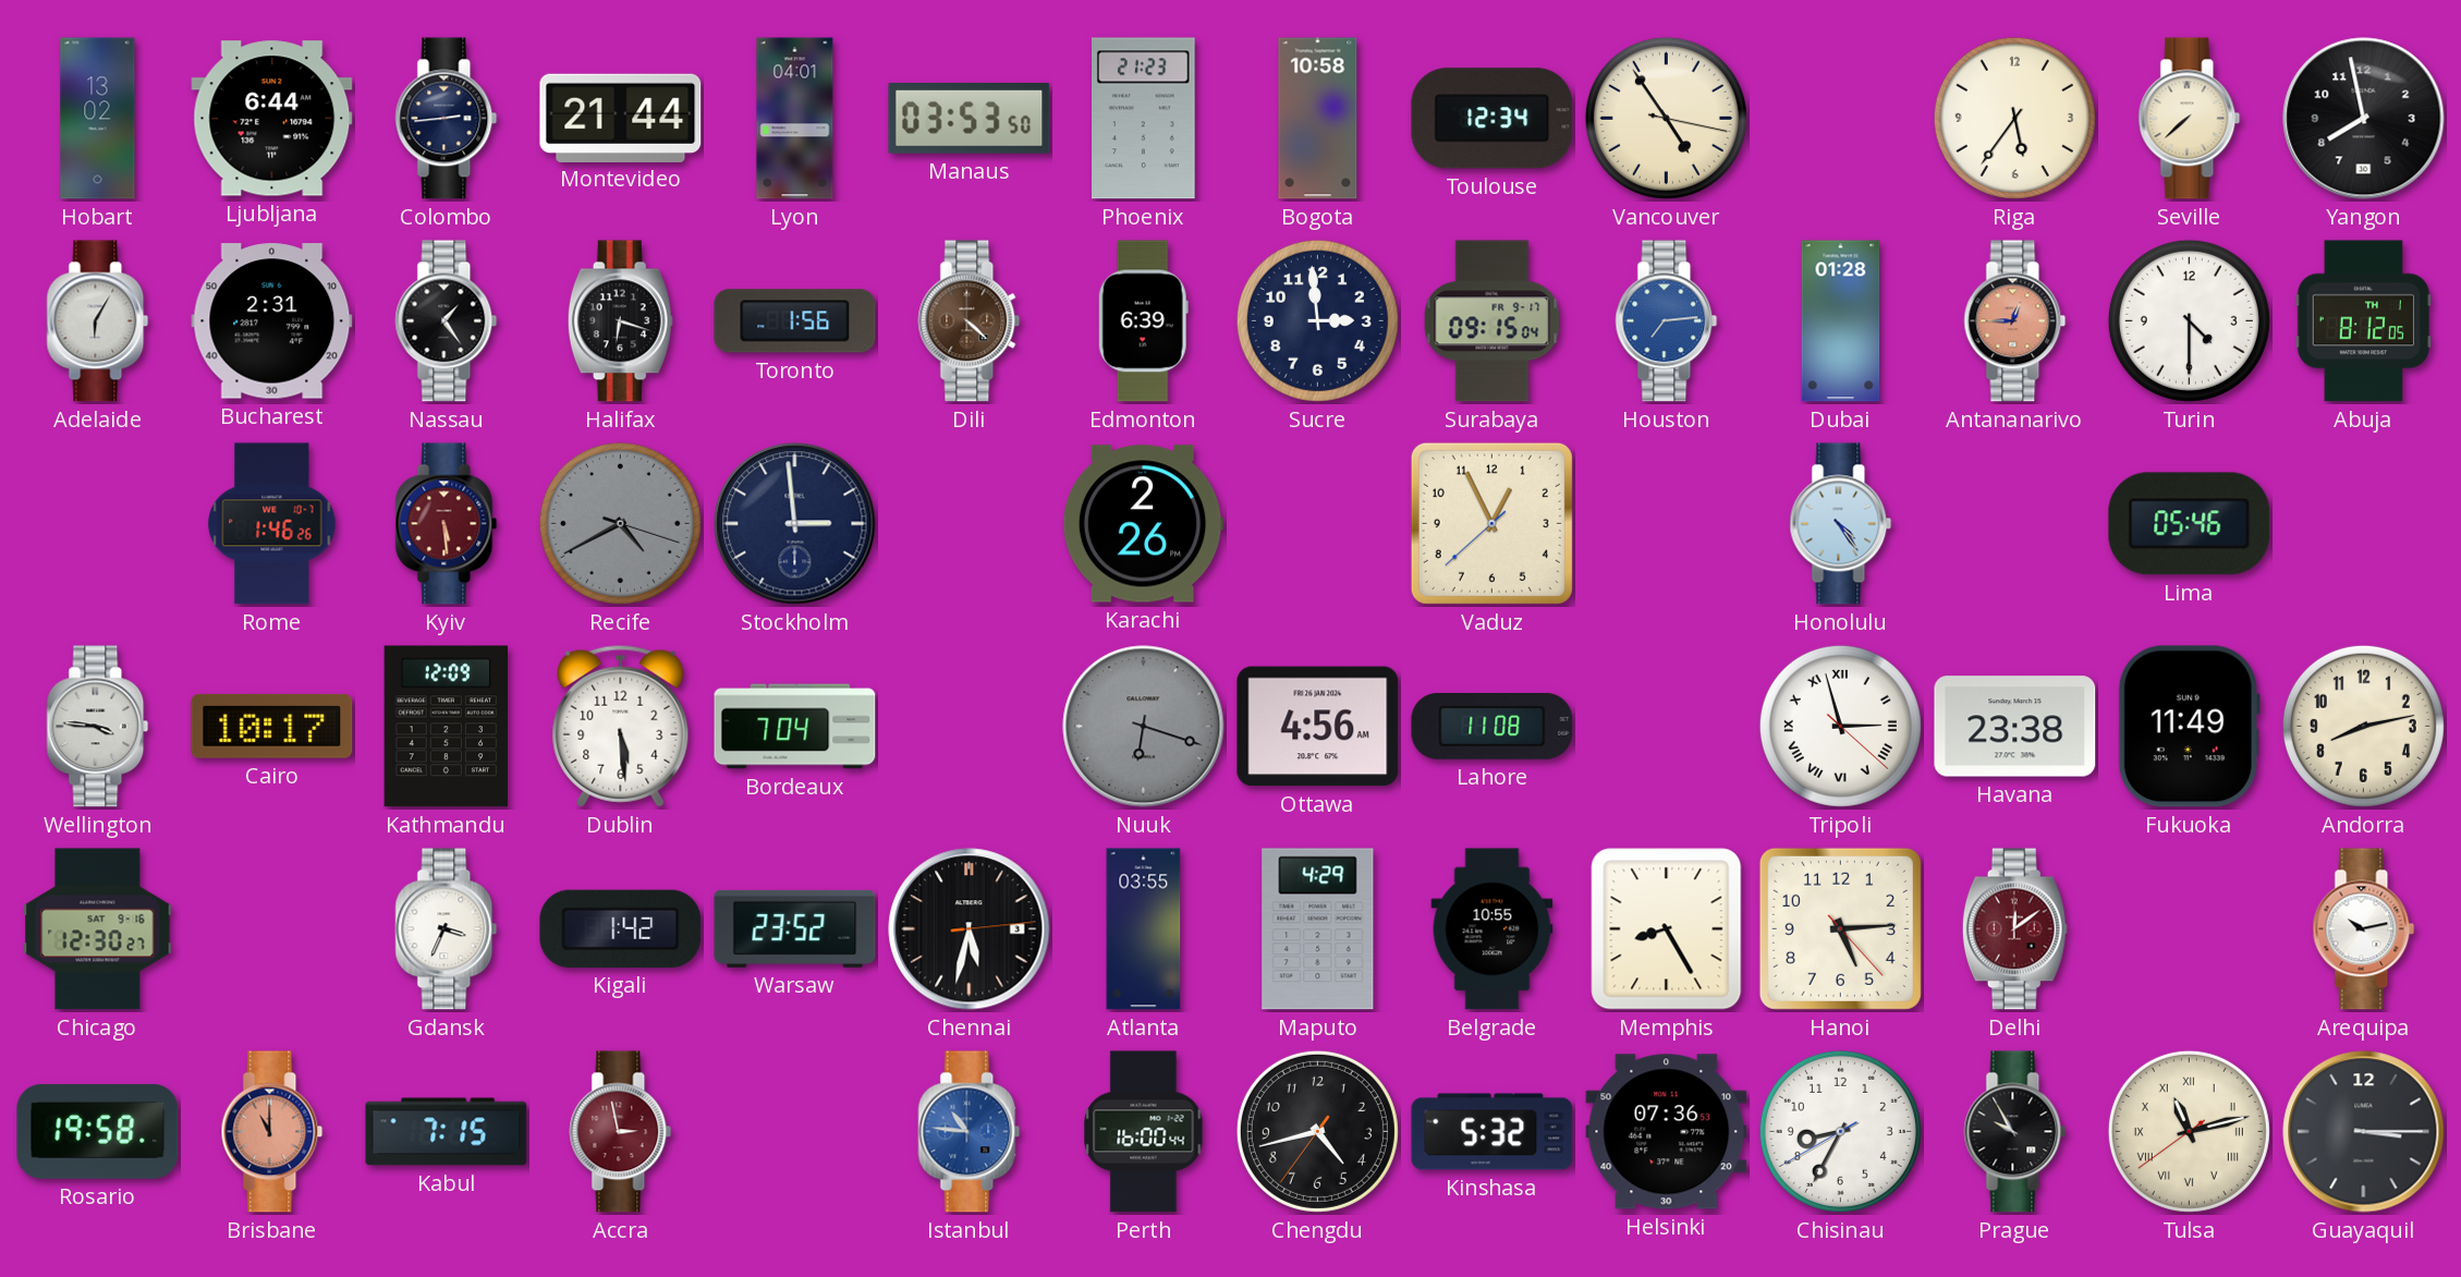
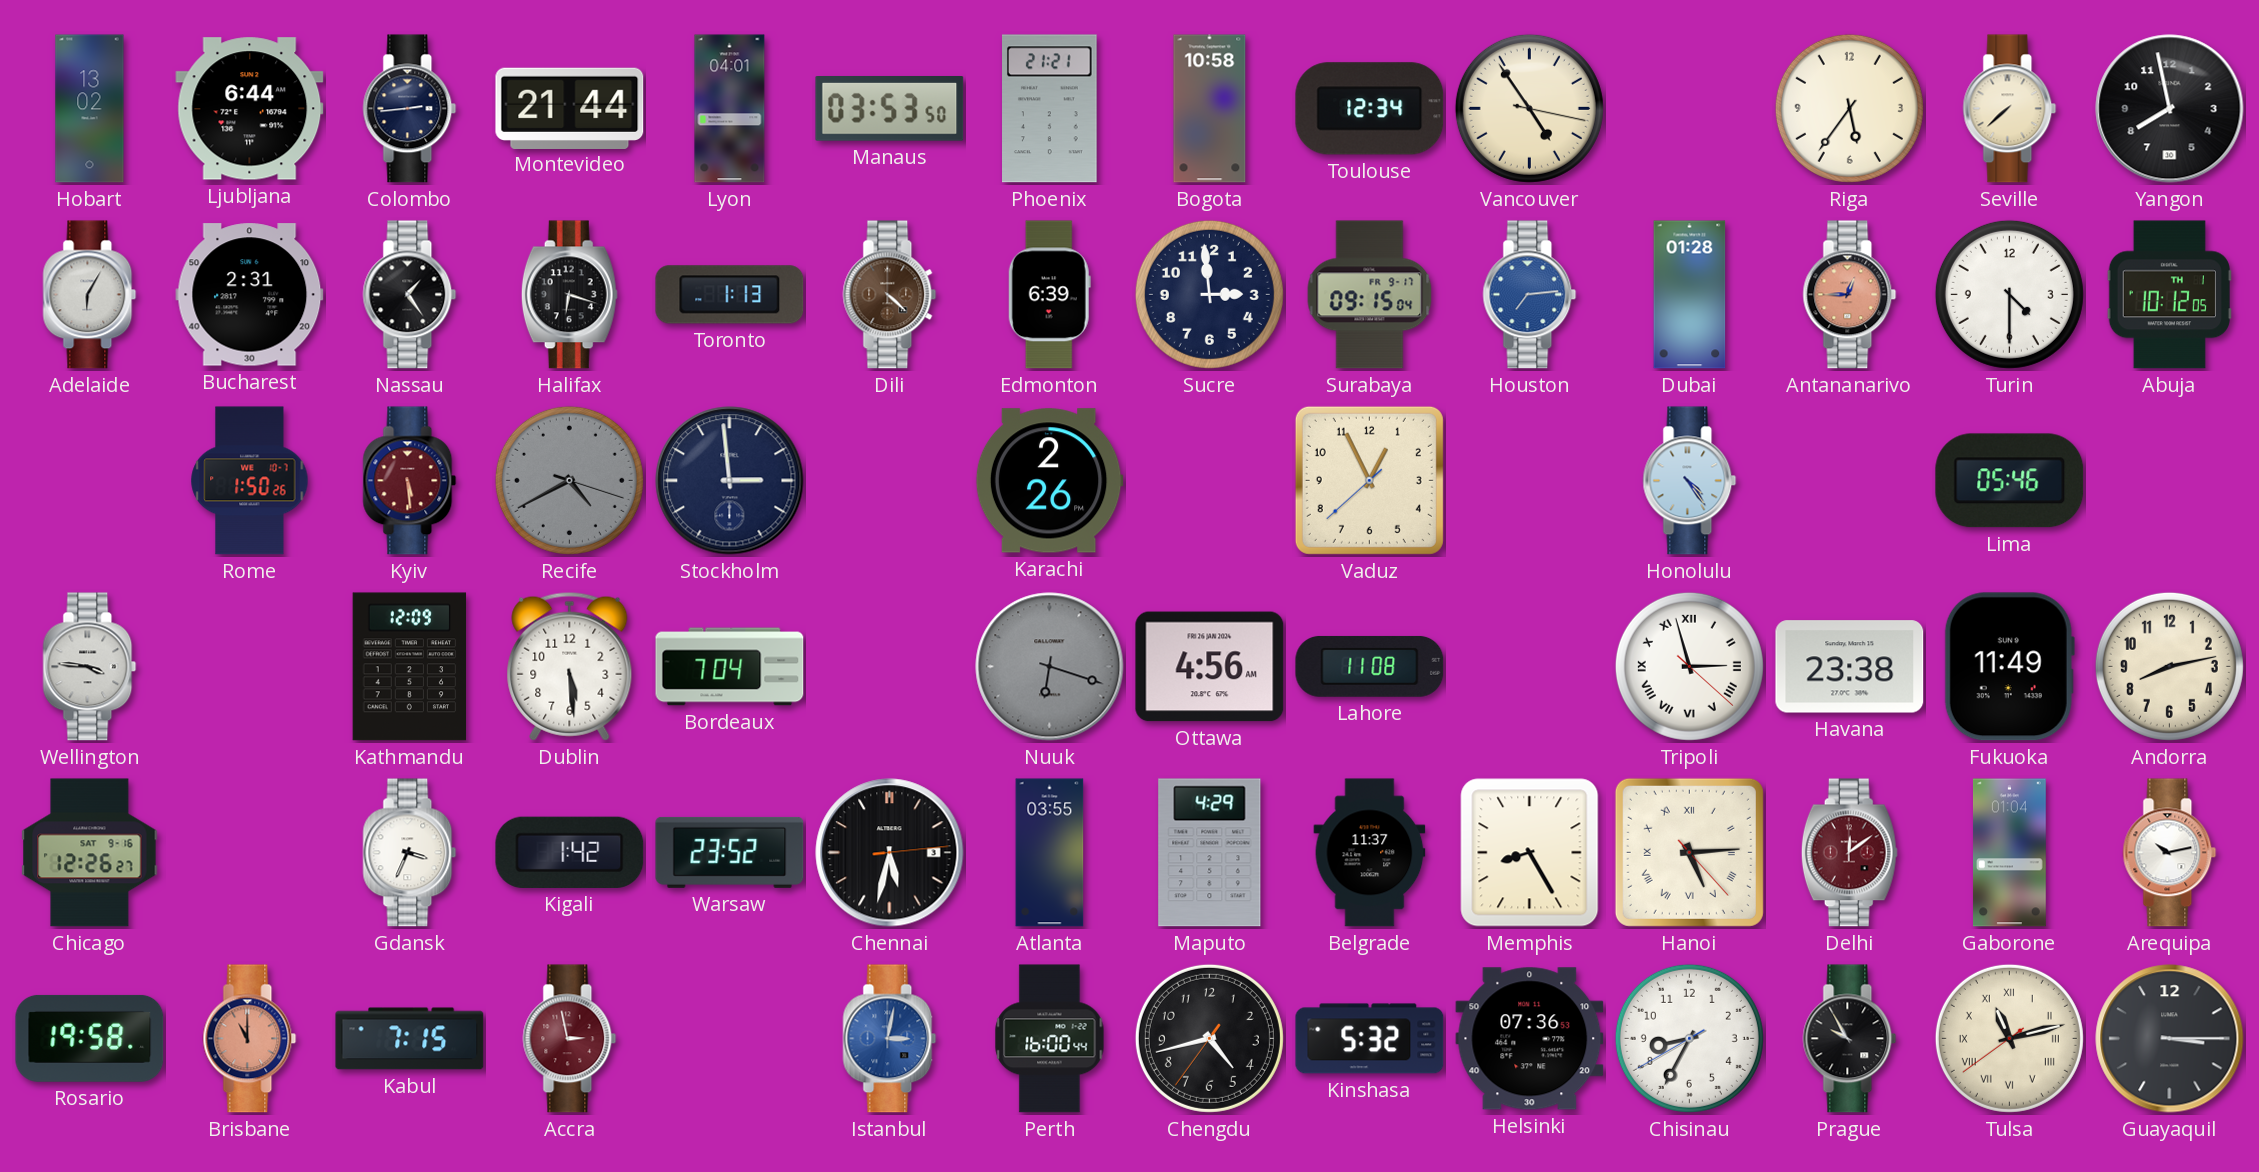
Phoenix: 21:23 -> 21:21 (1050, 109)
Toronto: 1:56 -> 1:13 (730, 295)
Abuja: 8:12 -> 10:12 (2169, 295)
Rome: 1:46 -> 1:50 (250, 481)
Cairo: 10:17 -> none (272, 726)
Chicago: 12:30 -> 12:26 (90, 853)
Belgrade: 10:55 -> 11:37 (1370, 853)
Hanoi numerals: Arabic -> Roman (1689, 852)
Gaborone: none -> 01:04 (2009, 853)
Istanbul: 10:46 -> 3:02 (890, 1039)
